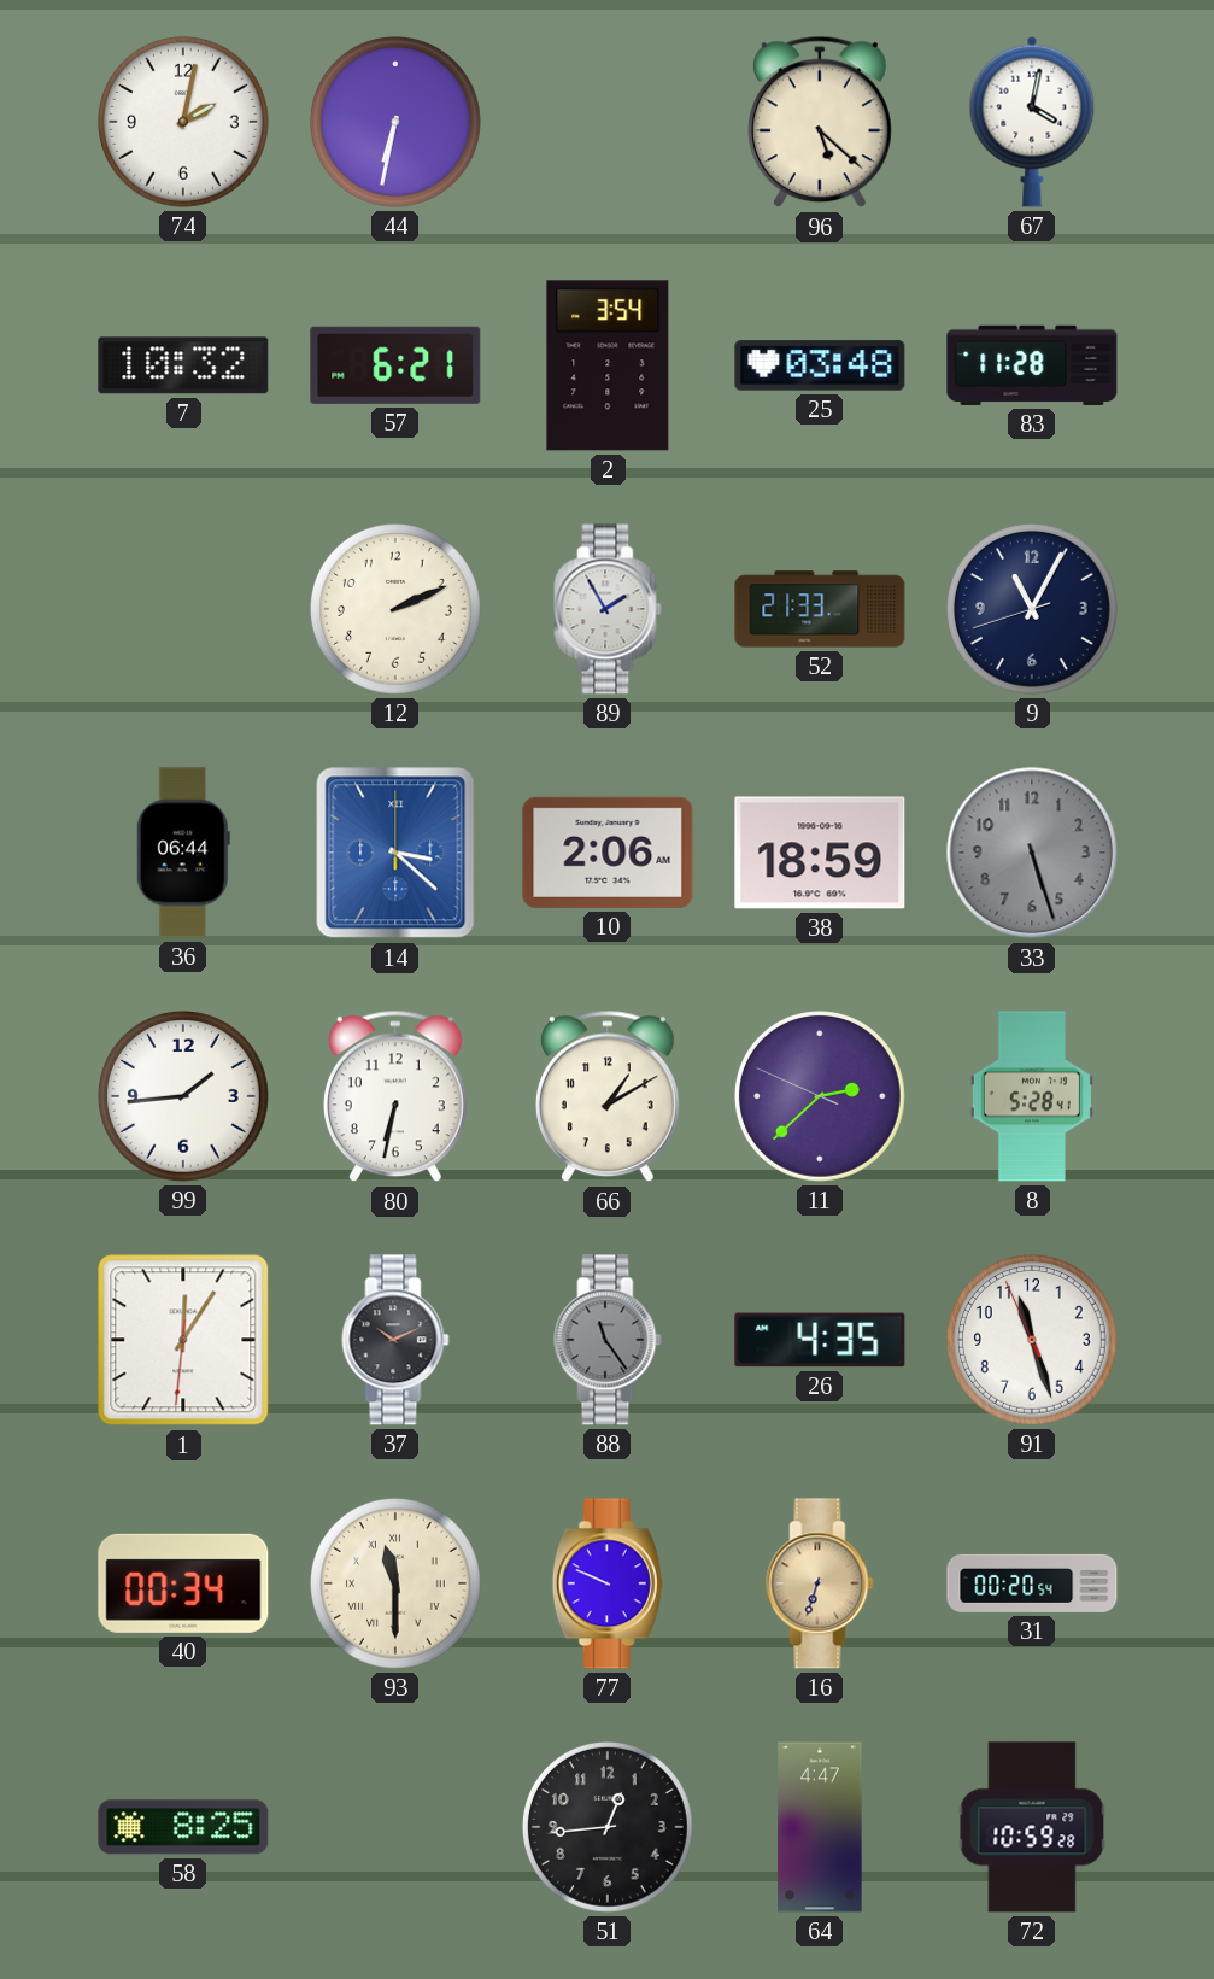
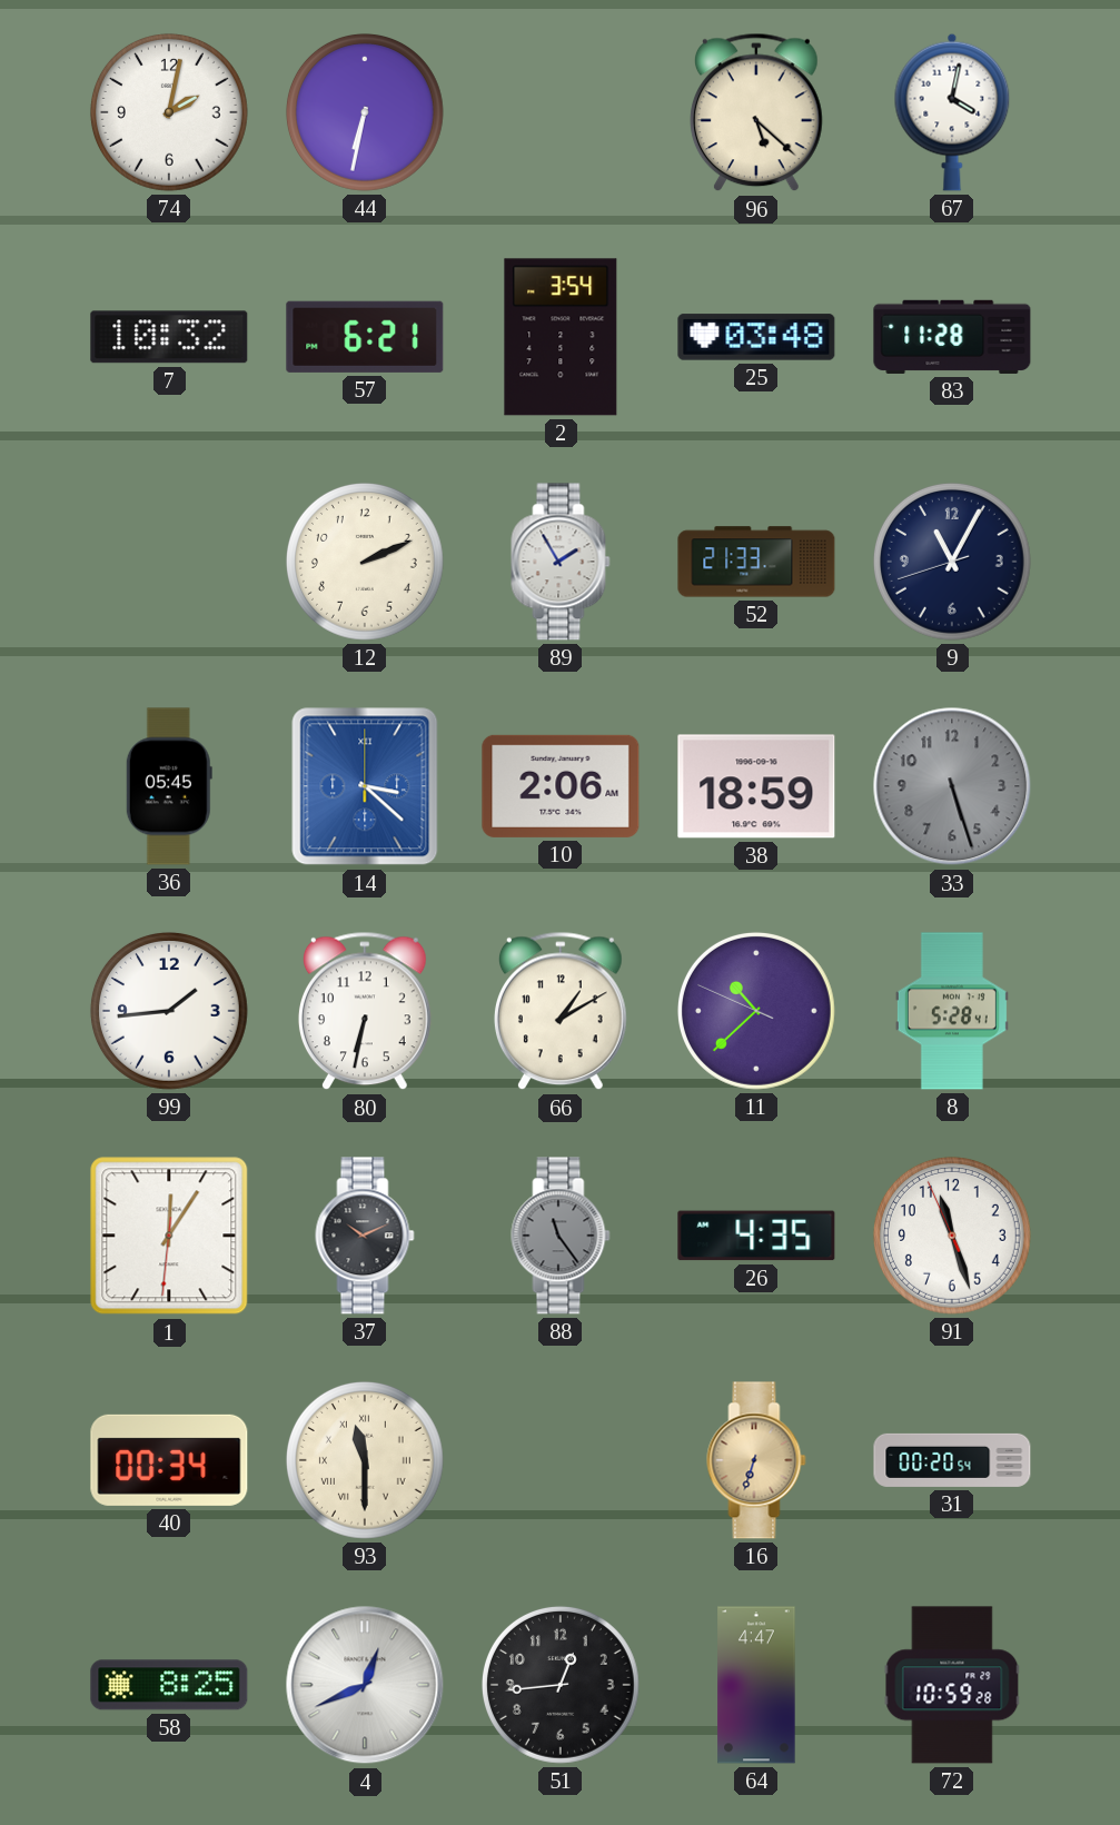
36: 06:44 -> 05:45 (169, 786)
11: 2:37 -> 10:37 (756, 1011)
77: 9:49 -> none (608, 1583)
4: none -> 12:41 (365, 1685)
